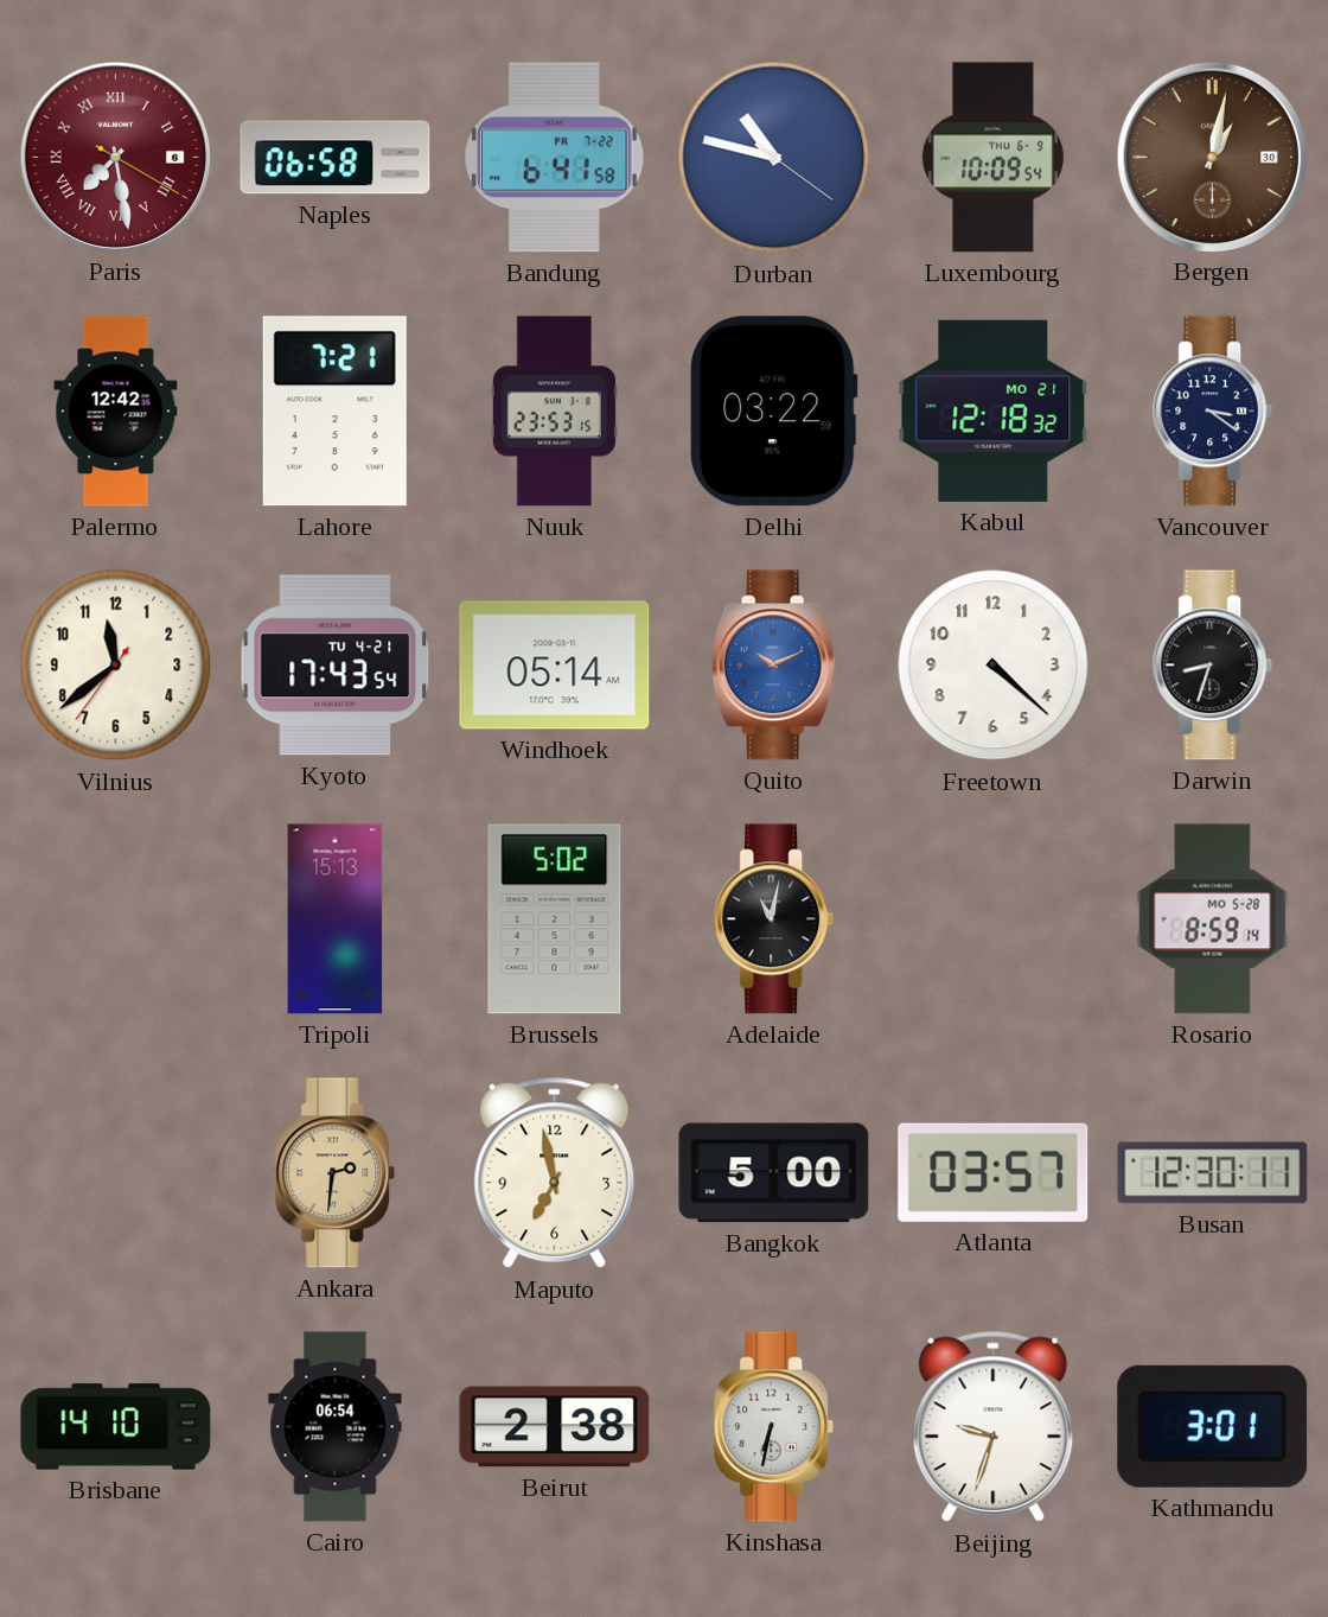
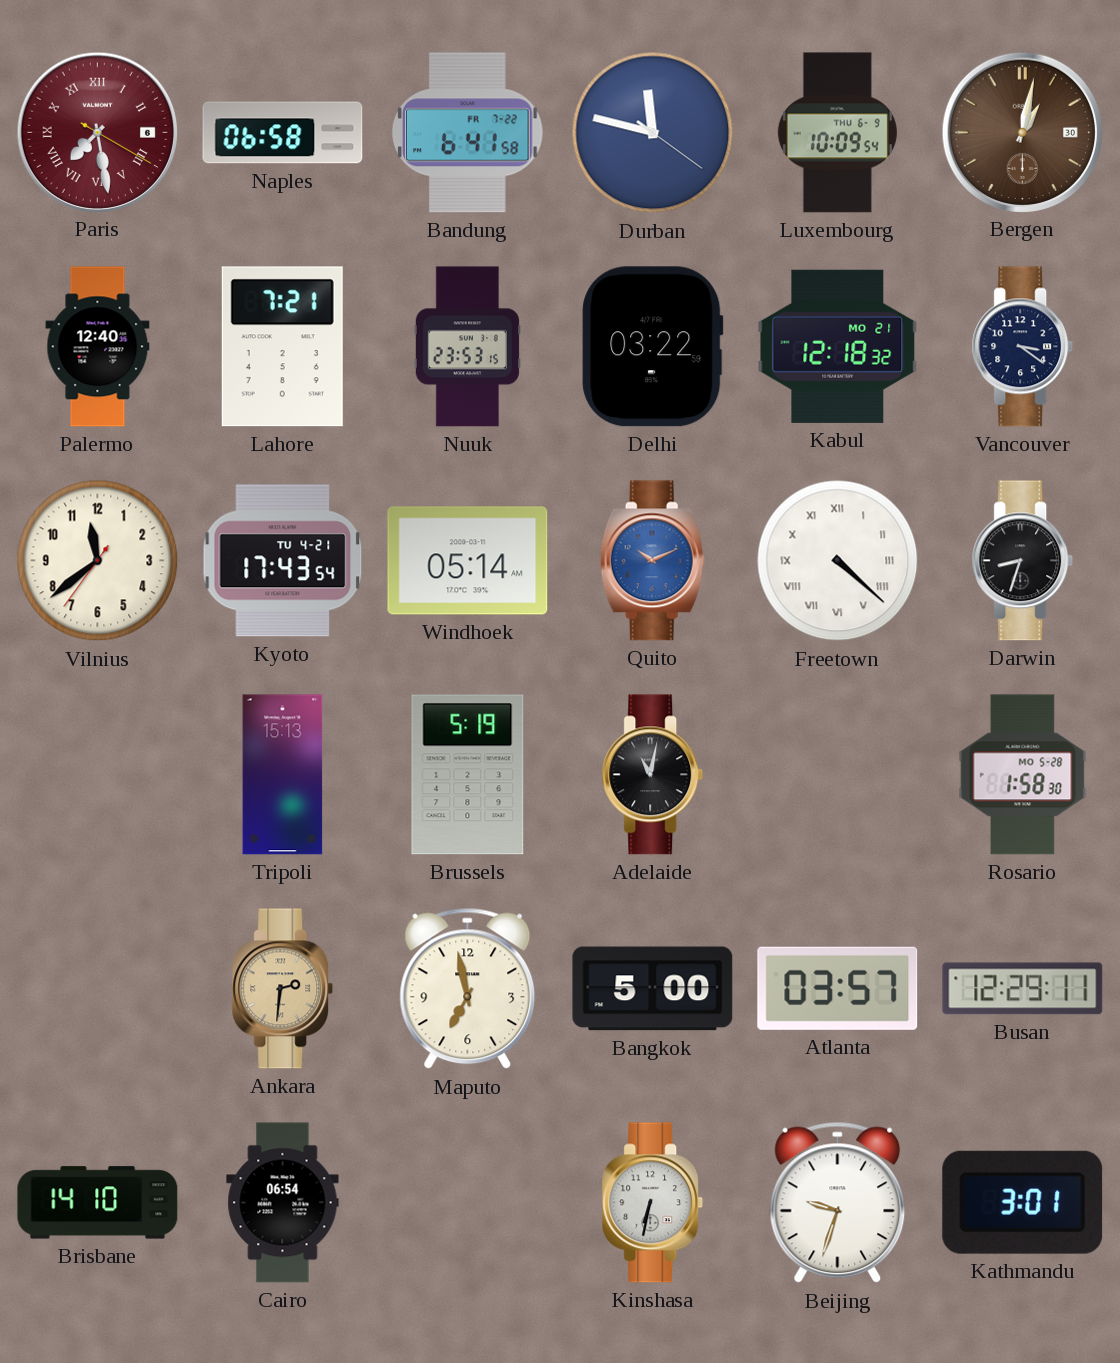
Durban: 10:47 -> 11:47 (653, 133)
Palermo: 12:42 -> 12:40 (98, 347)
Freetown numerals: Arabic -> Roman (838, 561)
Brussels: 5:02 -> 5:19 (468, 775)
Rosario: 8:59 -> 1:58 (1023, 775)
Busan: 12:30 -> 12:29 (1023, 989)
Beirut: 2:38 -> none (555, 1427)
